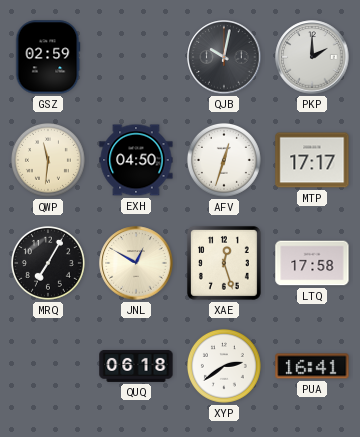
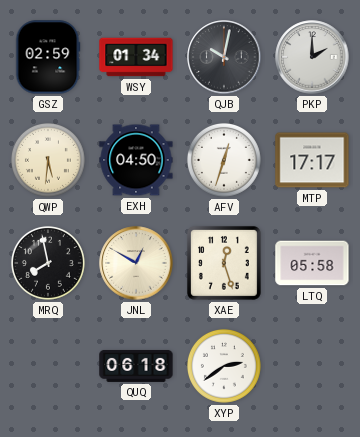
WSY: none -> 01:34 (136, 57)
QWP: 11:31 -> 5:31 (48, 160)
MRQ: 7:05 -> 7:58 (48, 263)
LTQ: 17:58 -> 05:58 (312, 263)
PUA: 16:41 -> none (312, 366)
